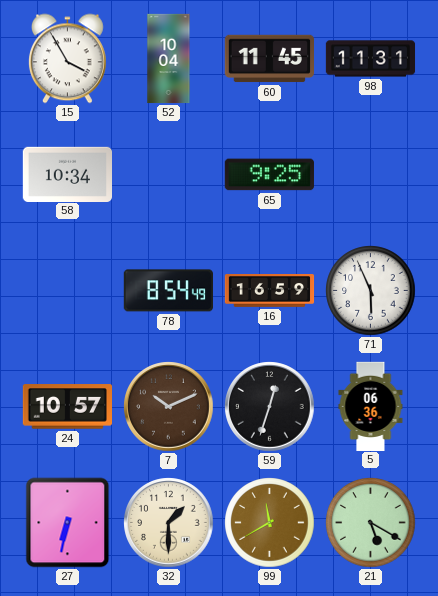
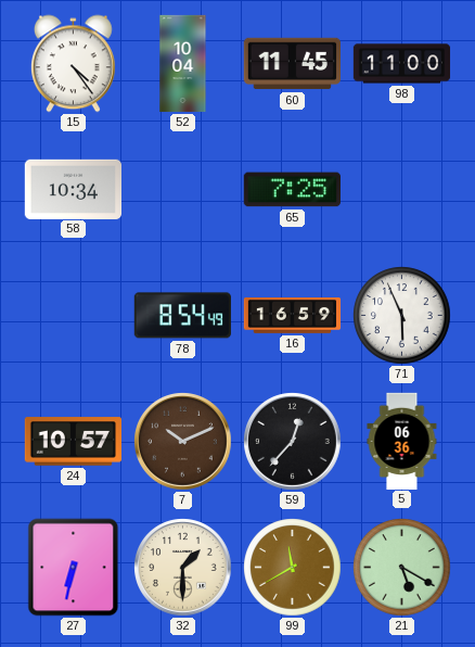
15: 3:55 -> 4:24 (73, 64)
98: 11:31 -> 11:00 (402, 64)
65: 9:25 -> 7:25 (292, 190)
59: 12:33 -> 12:37 (293, 442)
